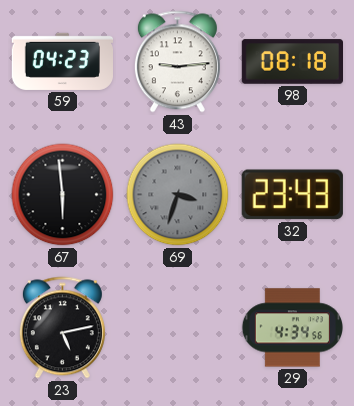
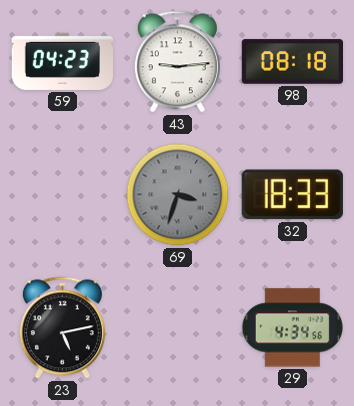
67: 5:59 -> none (63, 195)
32: 23:43 -> 18:33 (292, 195)
